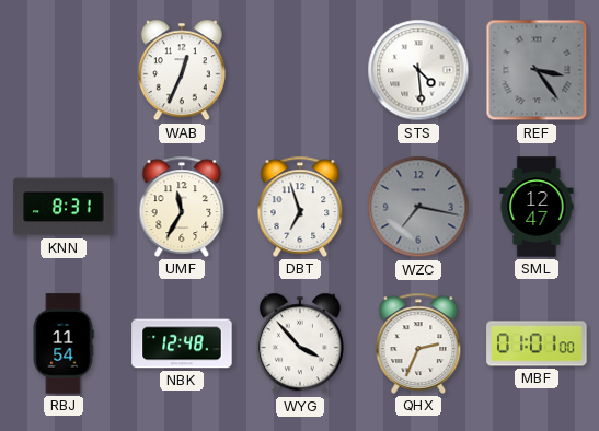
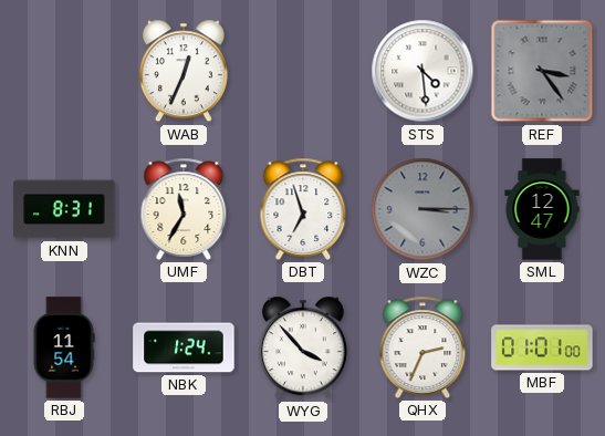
WZC: 7:17 -> 3:15 (423, 209)
NBK: 12:48 -> 1:24 (184, 347)
